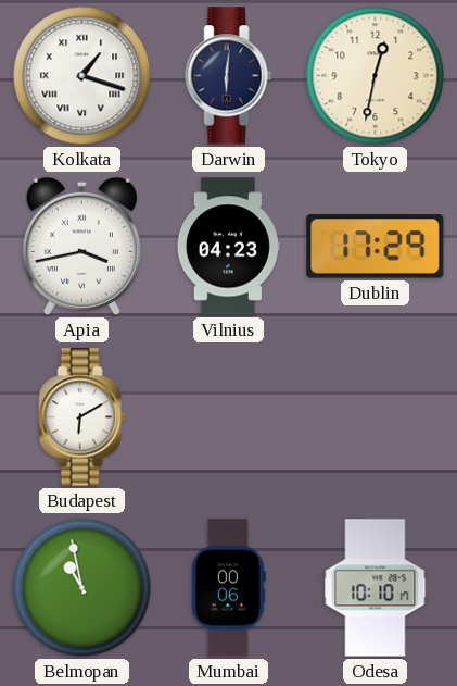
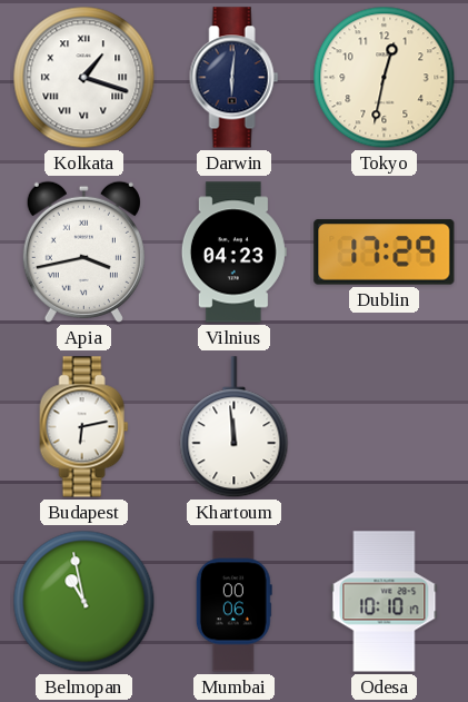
Budapest: 6:10 -> 6:13 (84, 427)
Khartoum: none -> 11:59 (235, 427)
